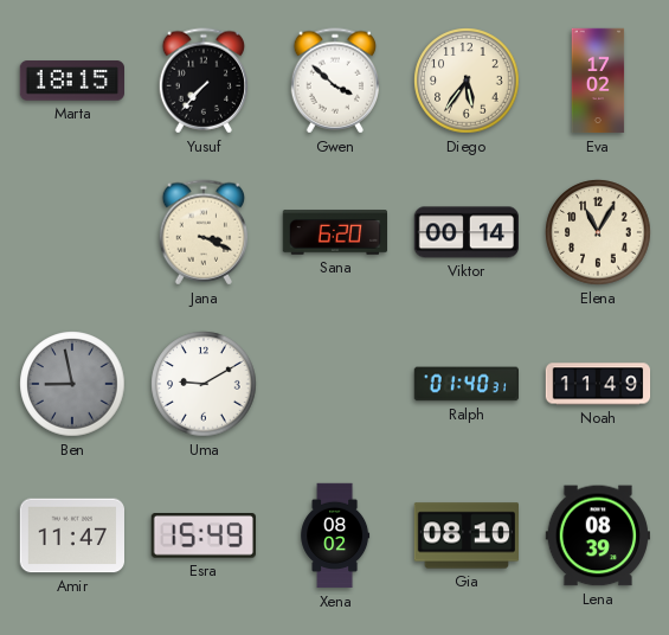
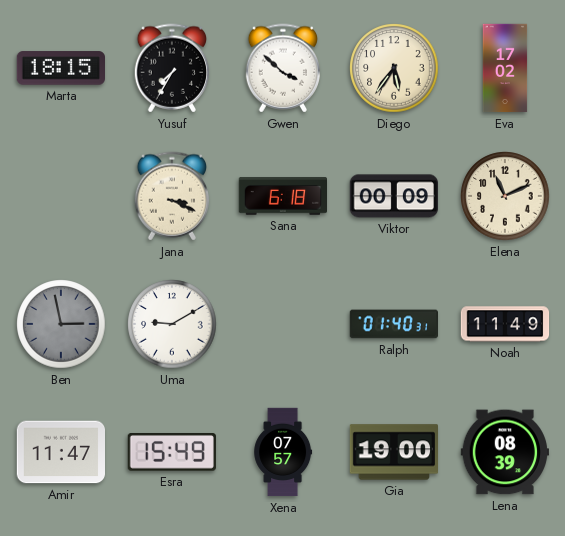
Yusuf: 7:37 -> 7:35 (171, 68)
Sana: 6:20 -> 6:18 (282, 196)
Viktor: 00:14 -> 00:09 (393, 196)
Elena: 11:05 -> 11:11 (505, 196)
Ben: 8:58 -> 2:58 (61, 324)
Xena: 08:02 -> 07:57 (283, 452)
Gia: 08:10 -> 19:00 (394, 452)
